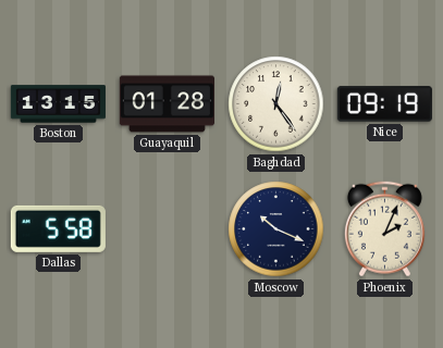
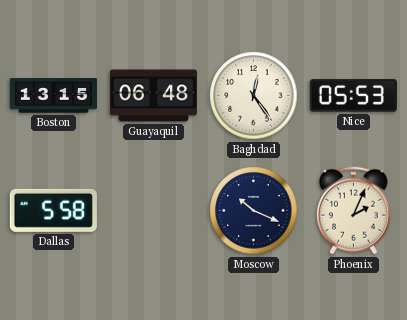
Guayaquil: 01:28 -> 06:48 (153, 96)
Nice: 09:19 -> 05:53 (353, 96)
